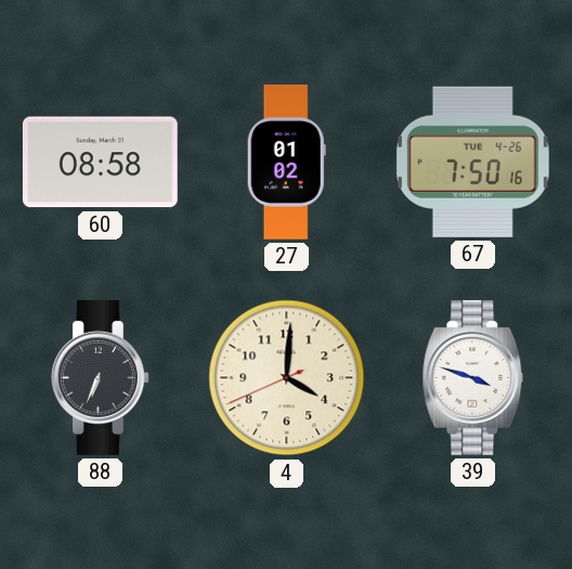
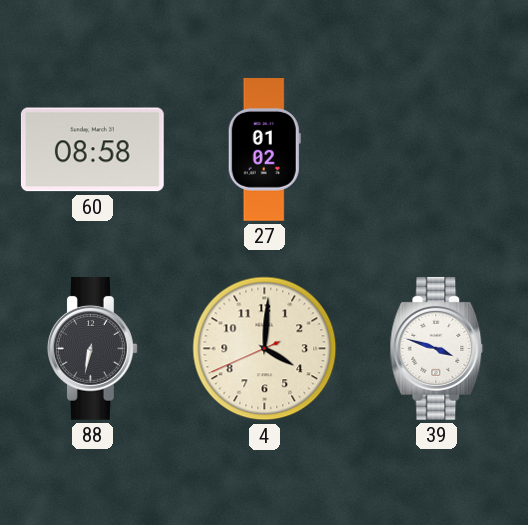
67: 7:50 -> none (472, 161)
88: 6:34 -> 6:32 (92, 348)
